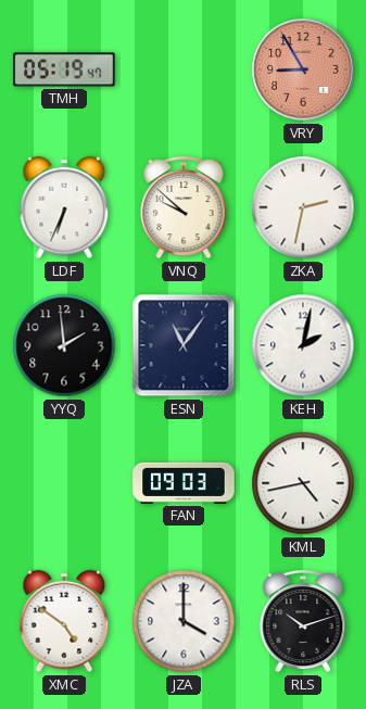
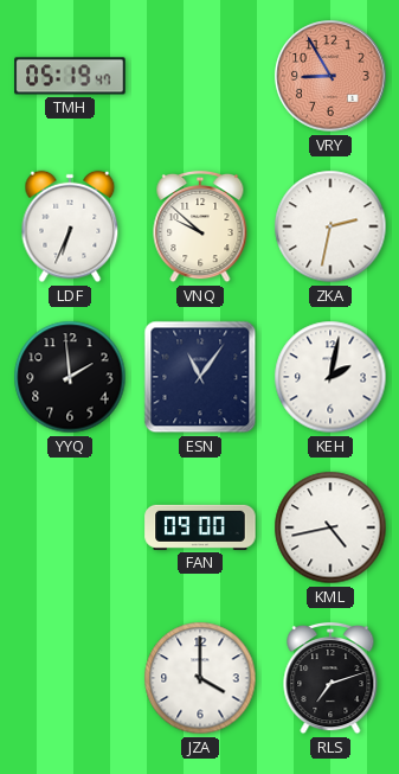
FAN: 09:03 -> 09:00 (200, 527)
XMC: 4:51 -> none (64, 621)
RLS: 10:12 -> 7:12 (330, 678)
